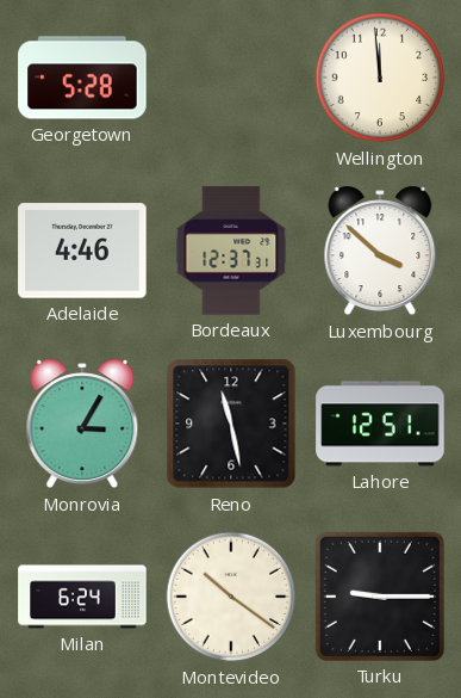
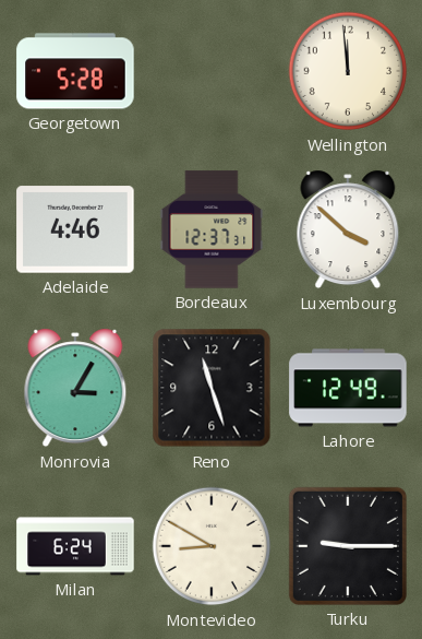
Reno: 11:28 -> 11:27 (212, 388)
Lahore: 12:51 -> 12:49 (348, 388)
Montevideo: 10:21 -> 8:50 (212, 546)
